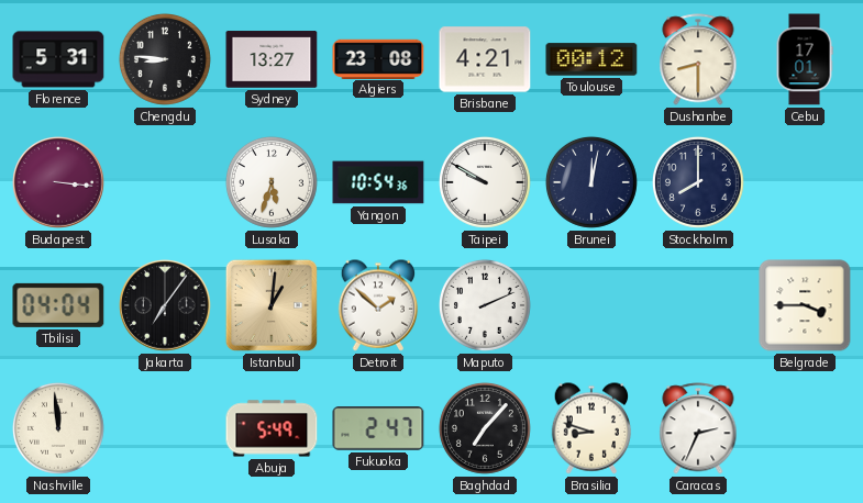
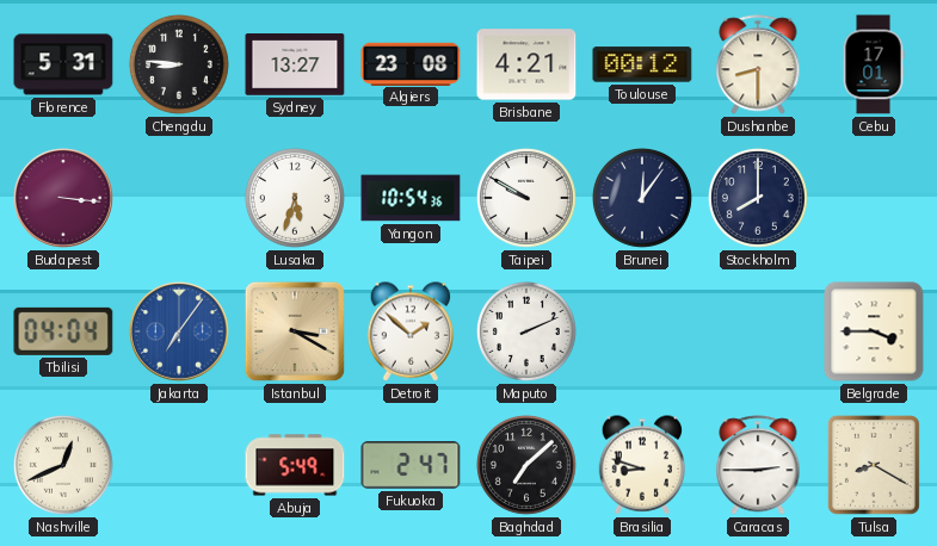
Brunei: 12:02 -> 12:06 (642, 198)
Jakarta dial: black -> blue (179, 331)
Istanbul: 1:01 -> 3:20 (295, 331)
Nashville: 11:59 -> 12:41 (63, 465)
Baghdad: 7:07 -> 7:08 (526, 465)
Caracas: 2:34 -> 2:45 (758, 465)
Tulsa: none -> 8:20 (874, 465)
